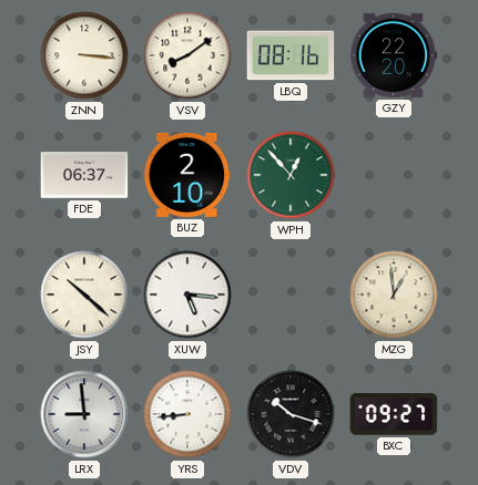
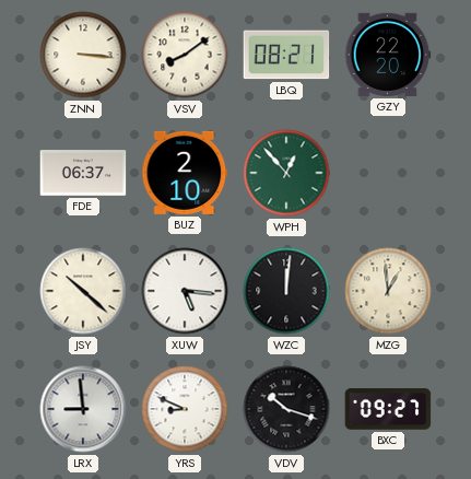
LBQ: 08:16 -> 08:21 (286, 55)
WZC: none -> 12:01 (286, 291)
YRS: 8:44 -> 8:49 (185, 409)
